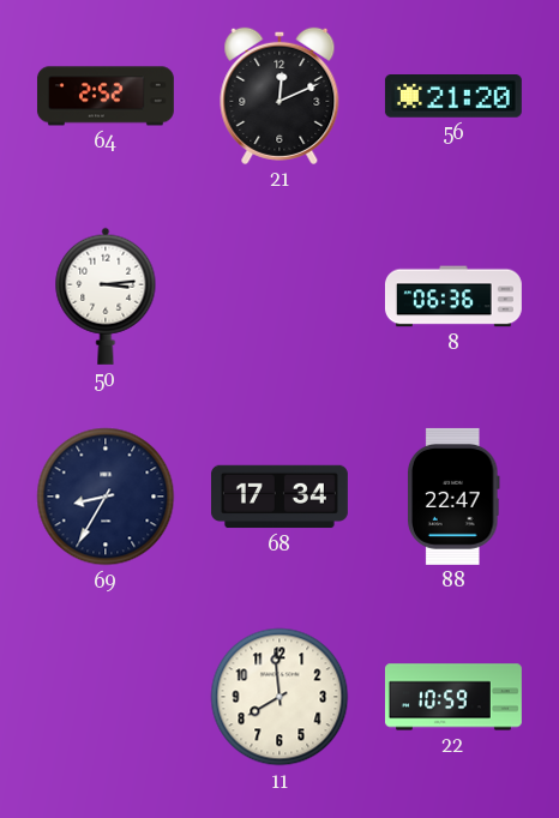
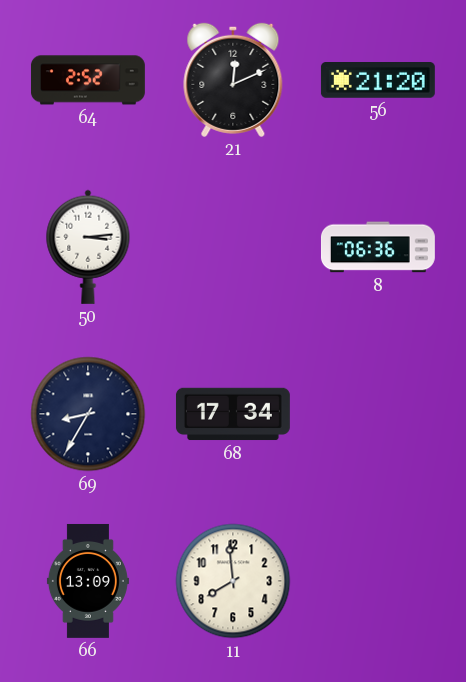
88: 22:47 -> none (455, 497)
66: none -> 13:09 (88, 581)
22: 10:59 -> none (453, 697)
